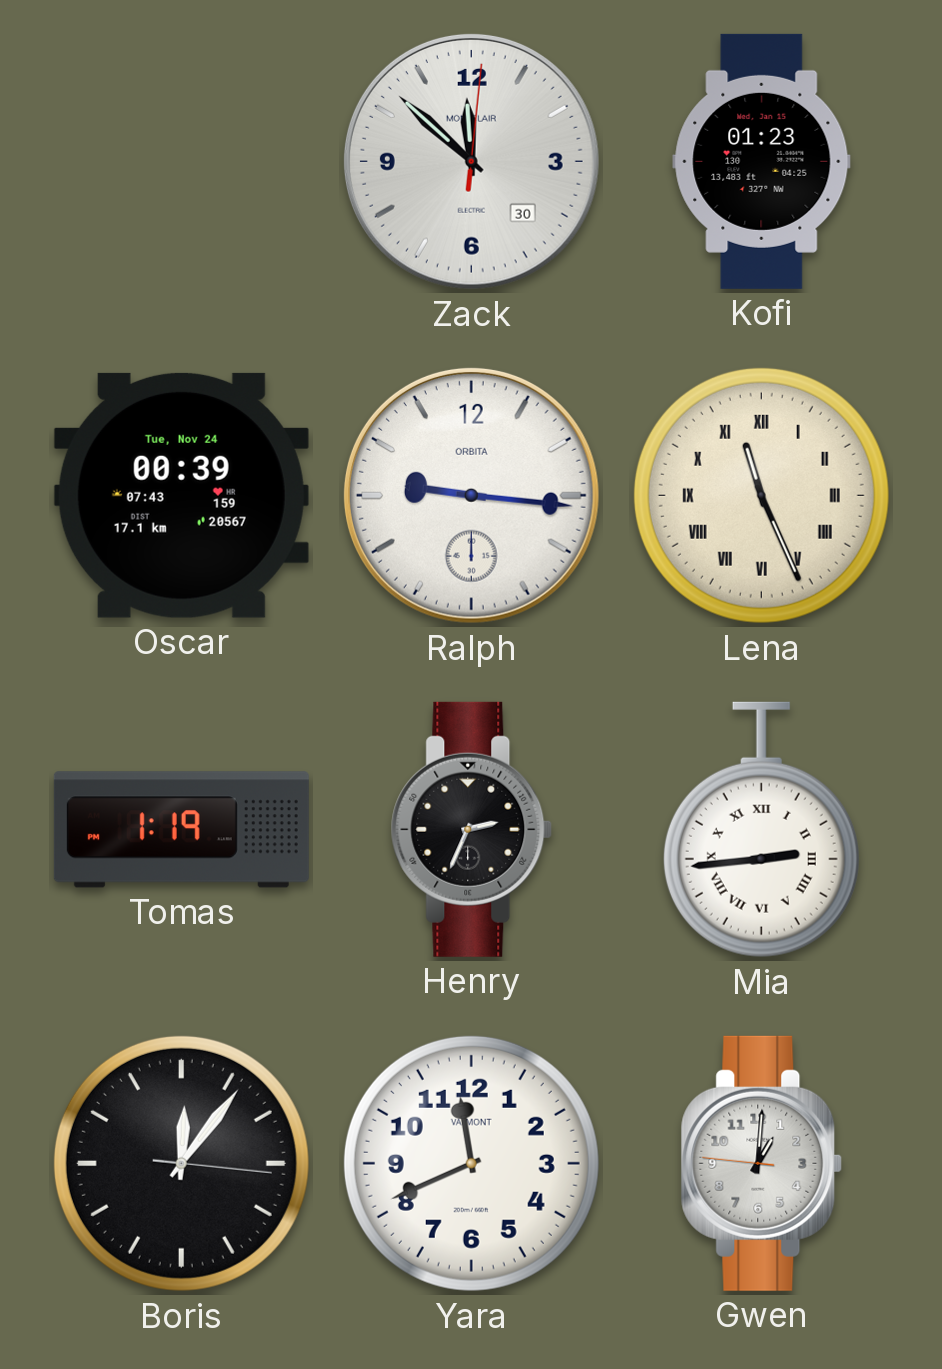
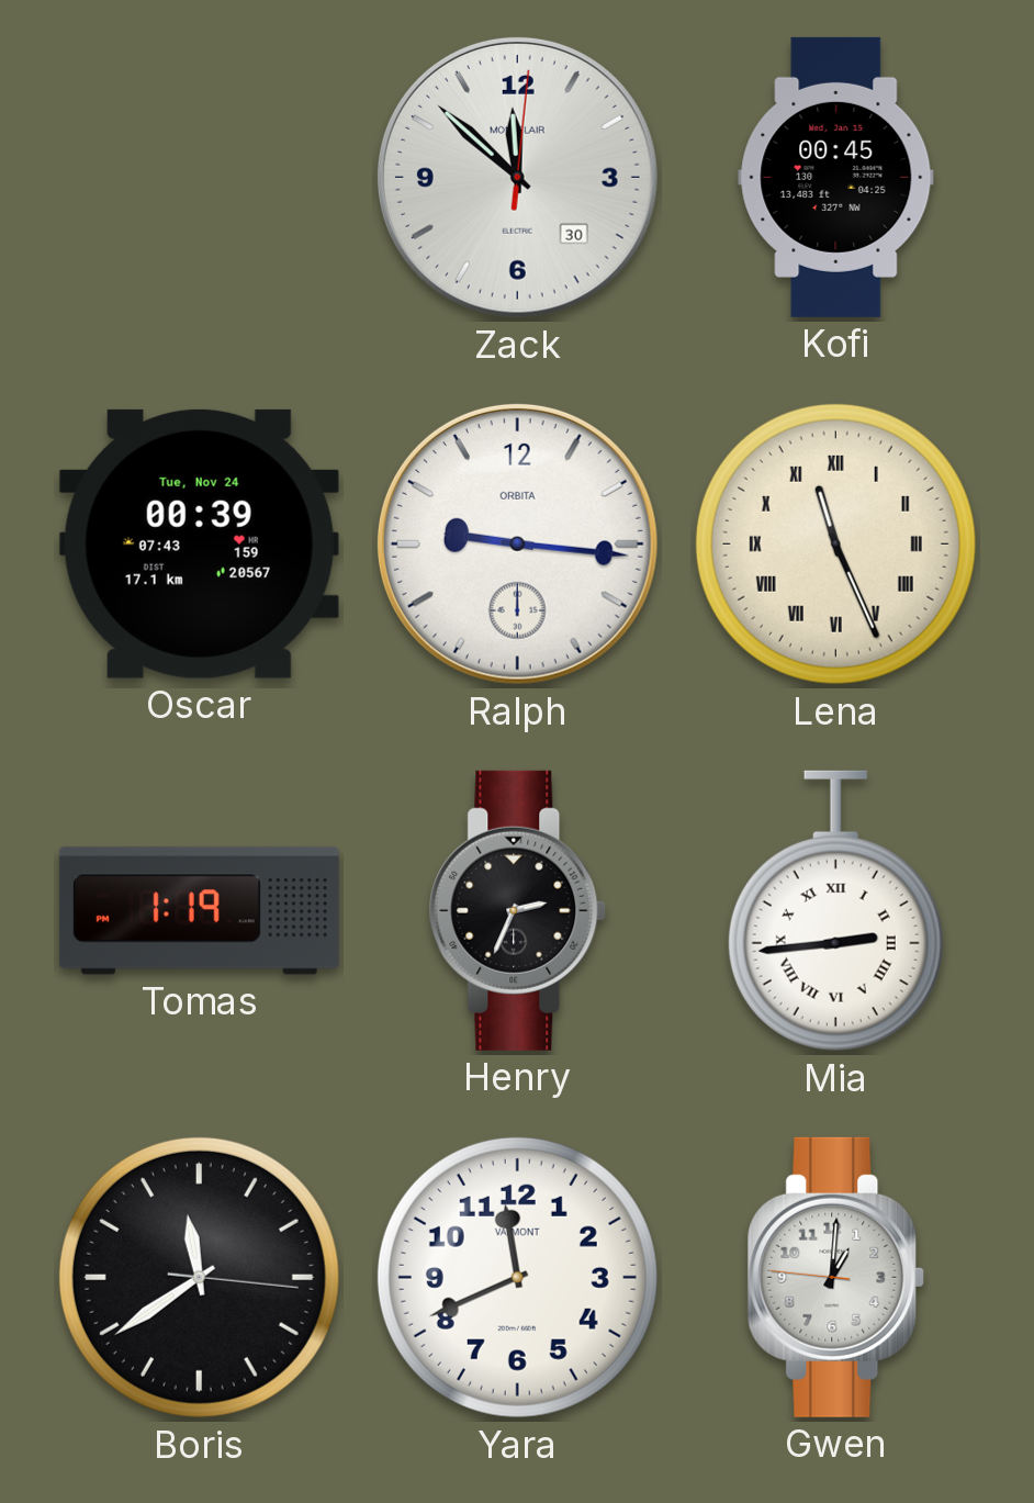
Kofi: 01:23 -> 00:45 (836, 177)
Boris: 12:06 -> 11:39 (199, 1277)
